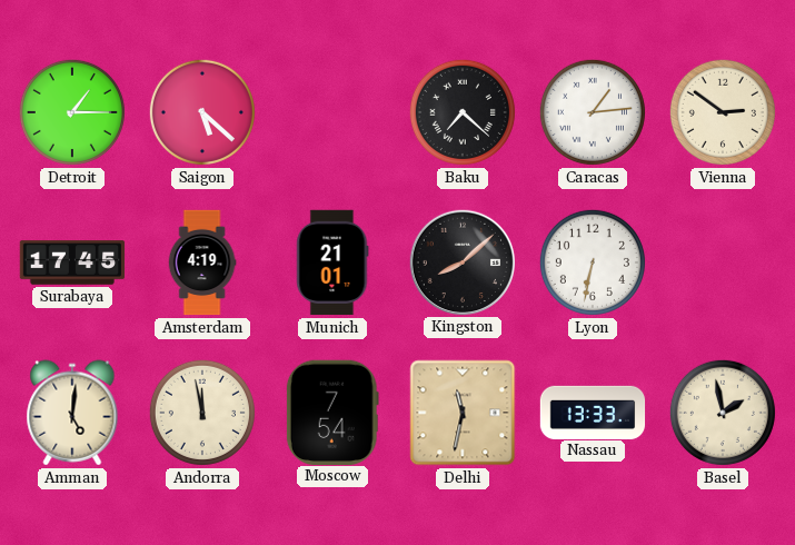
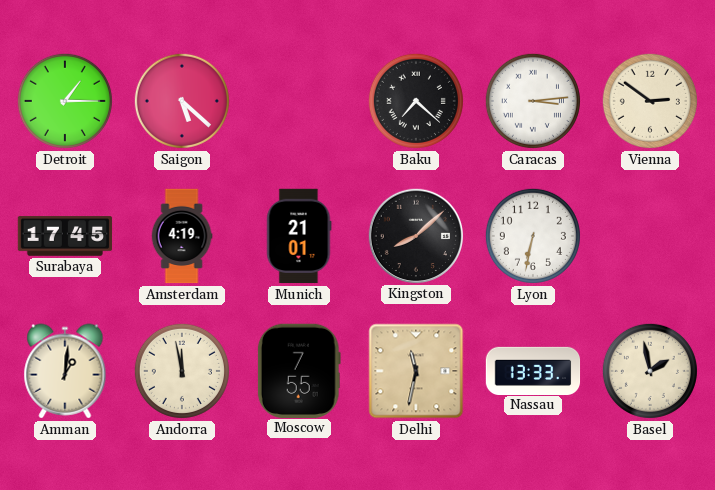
Caracas: 1:14 -> 3:14 (533, 101)
Amman: 5:01 -> 1:01 (65, 371)
Moscow: 7:54 -> 7:55 (299, 370)
